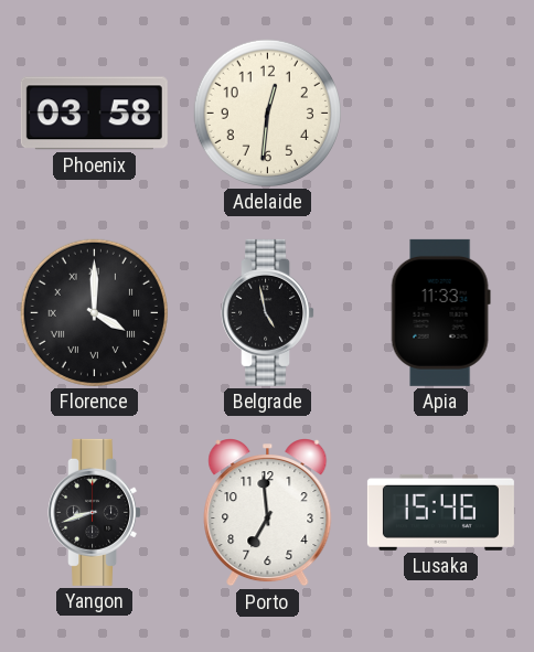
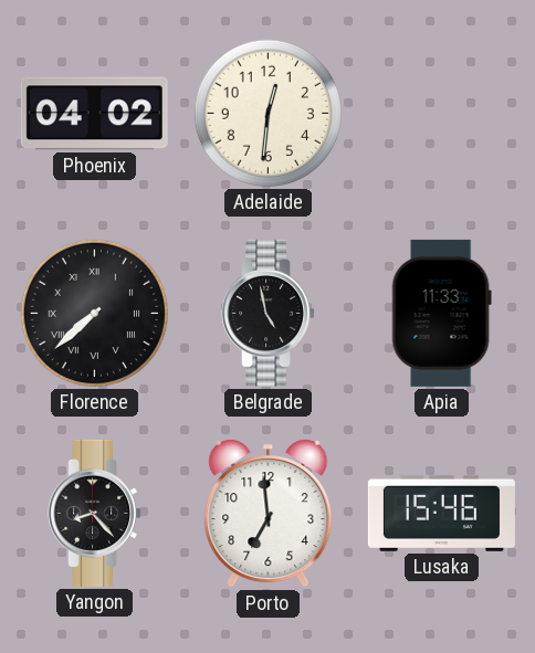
Phoenix: 03:58 -> 04:02 (94, 114)
Florence: 4:00 -> 7:38 (94, 313)
Yangon: 8:42 -> 8:23 (95, 513)
